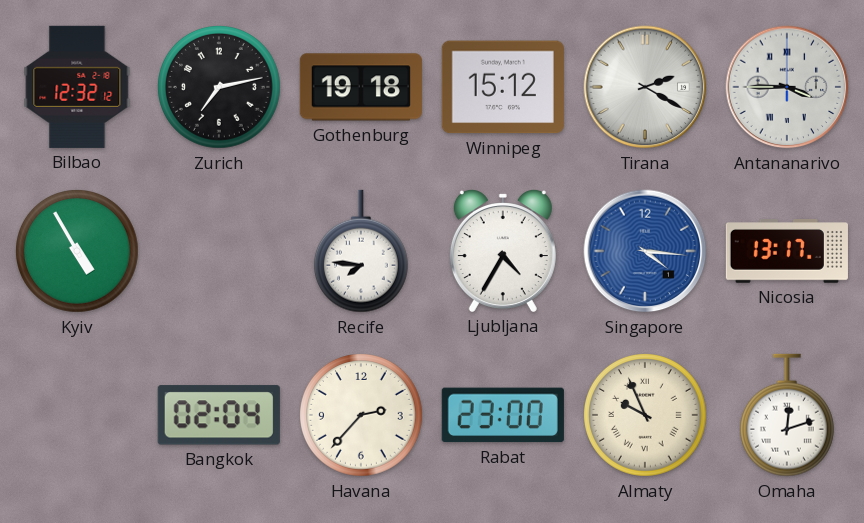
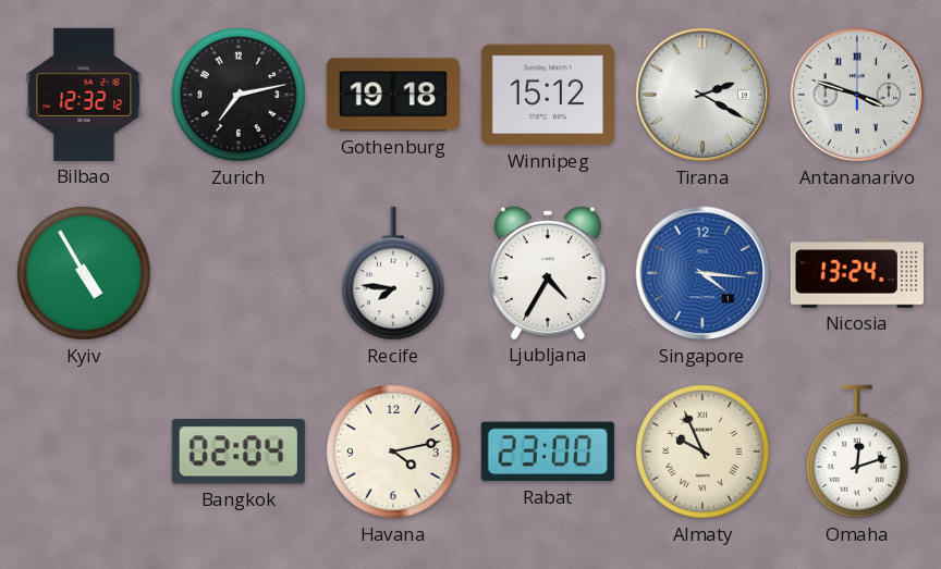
Antananarivo: 3:45 -> 3:48 (857, 95)
Nicosia: 13:17 -> 13:24 (857, 274)
Havana: 2:37 -> 4:13 (394, 453)
